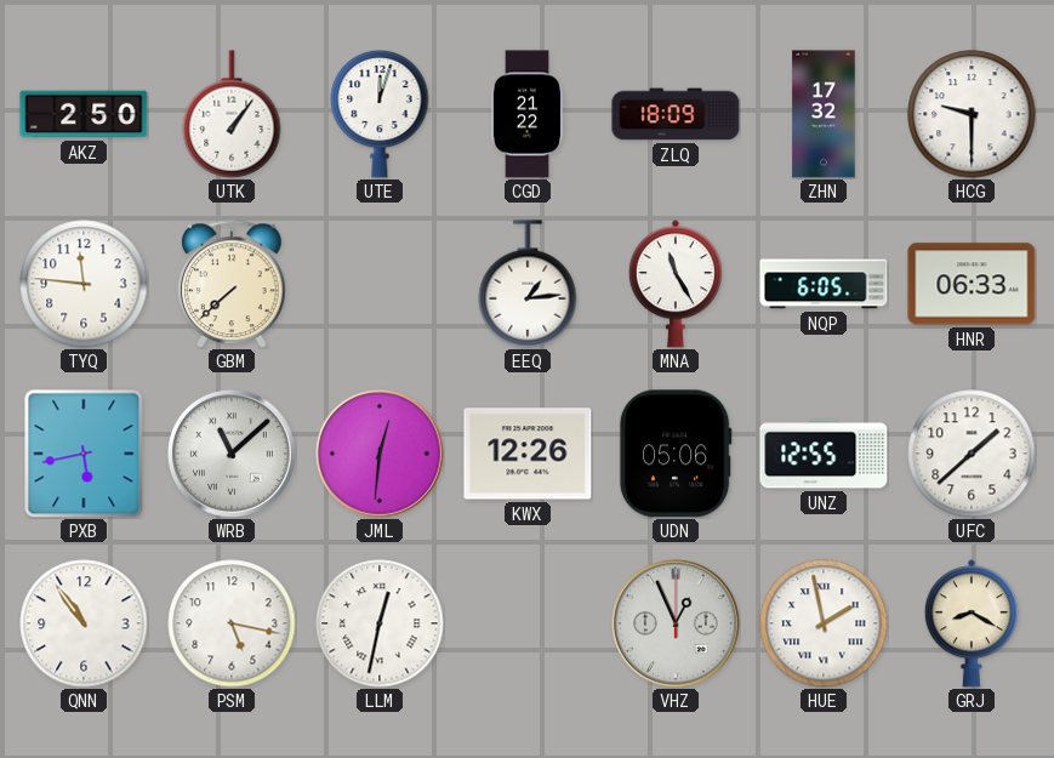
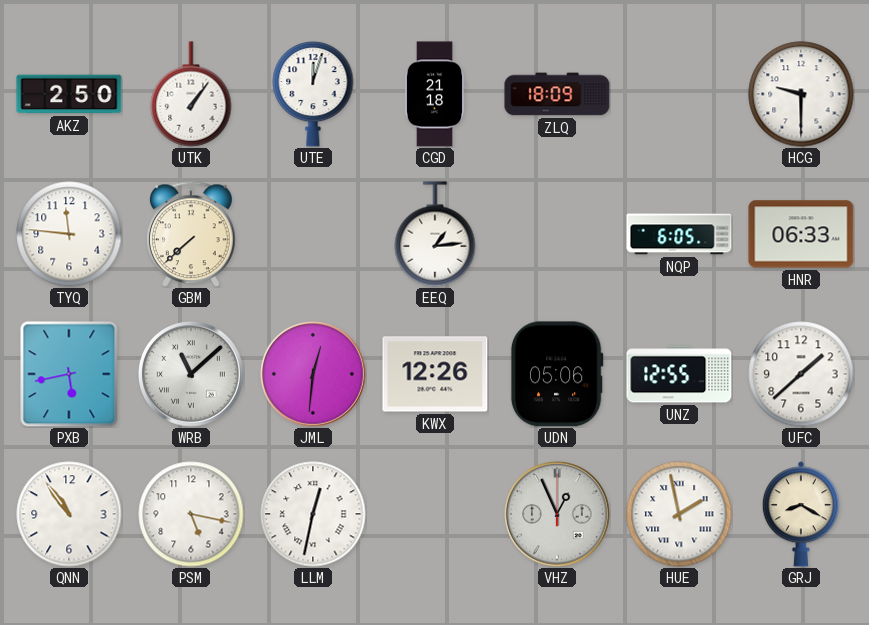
CGD: 21:22 -> 21:18 (435, 94)
ZHN: 17:32 -> none (824, 114)
MNA: 11:25 -> none (676, 284)
